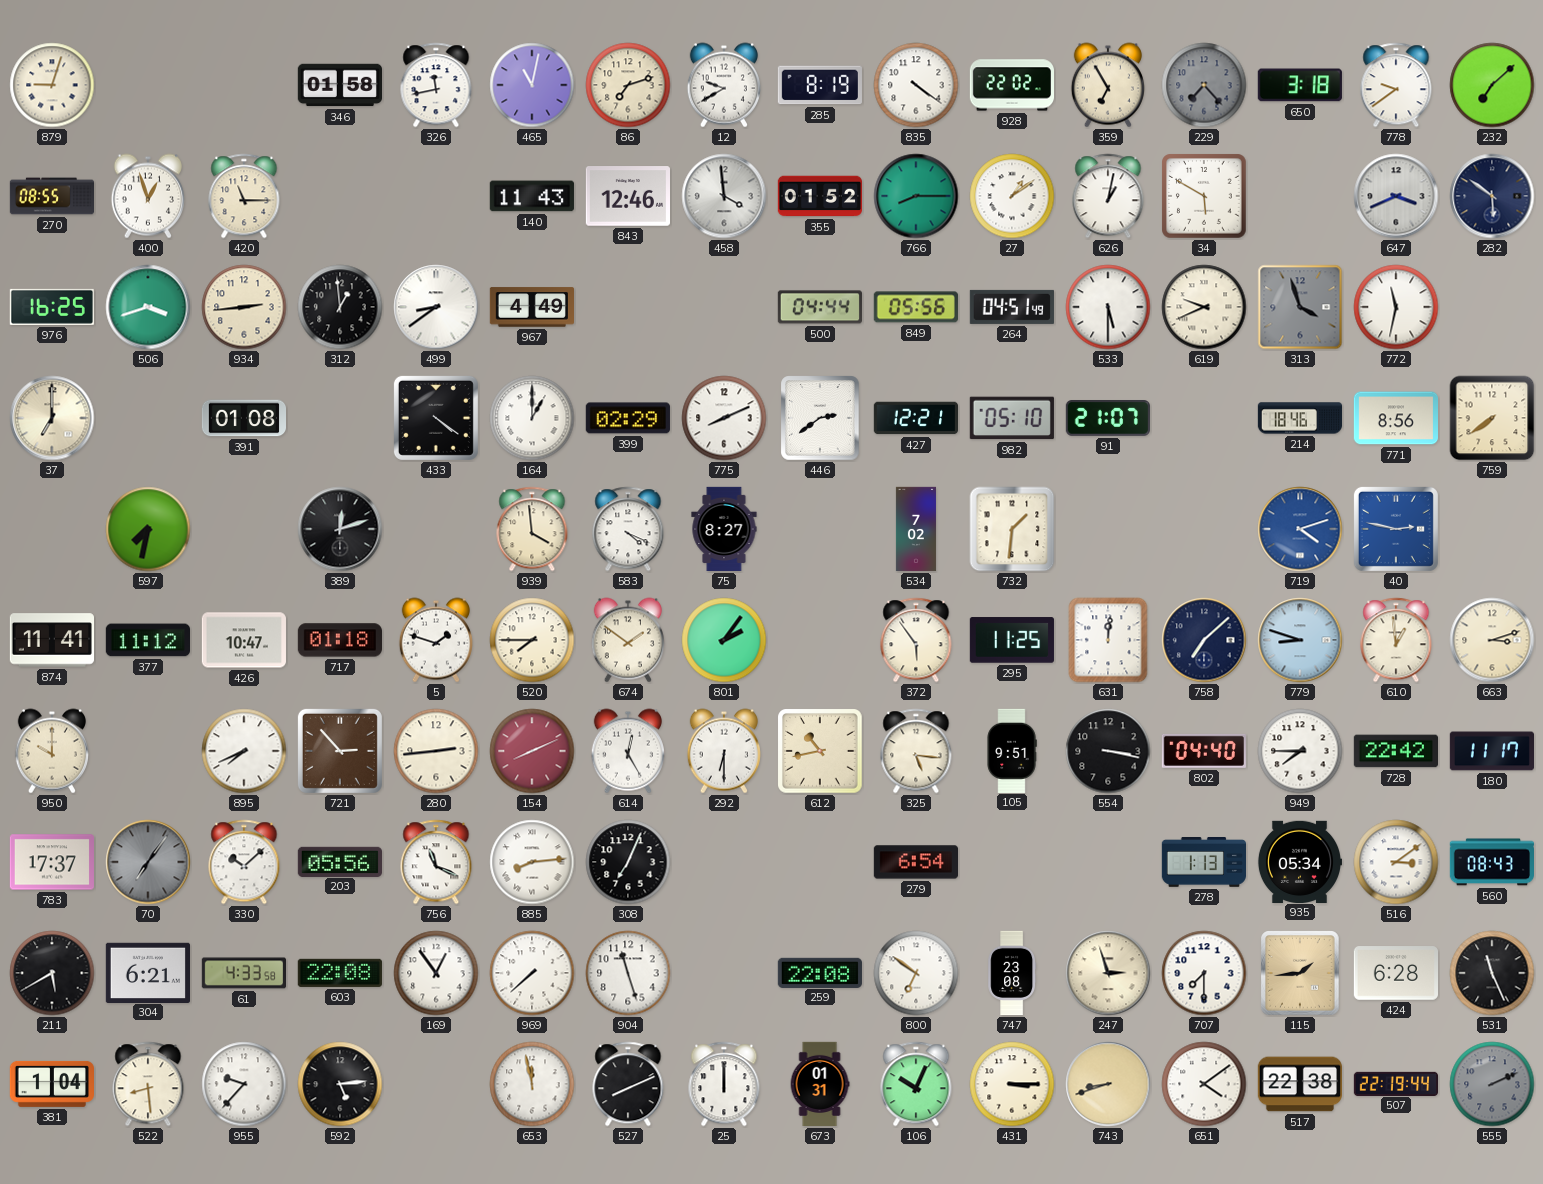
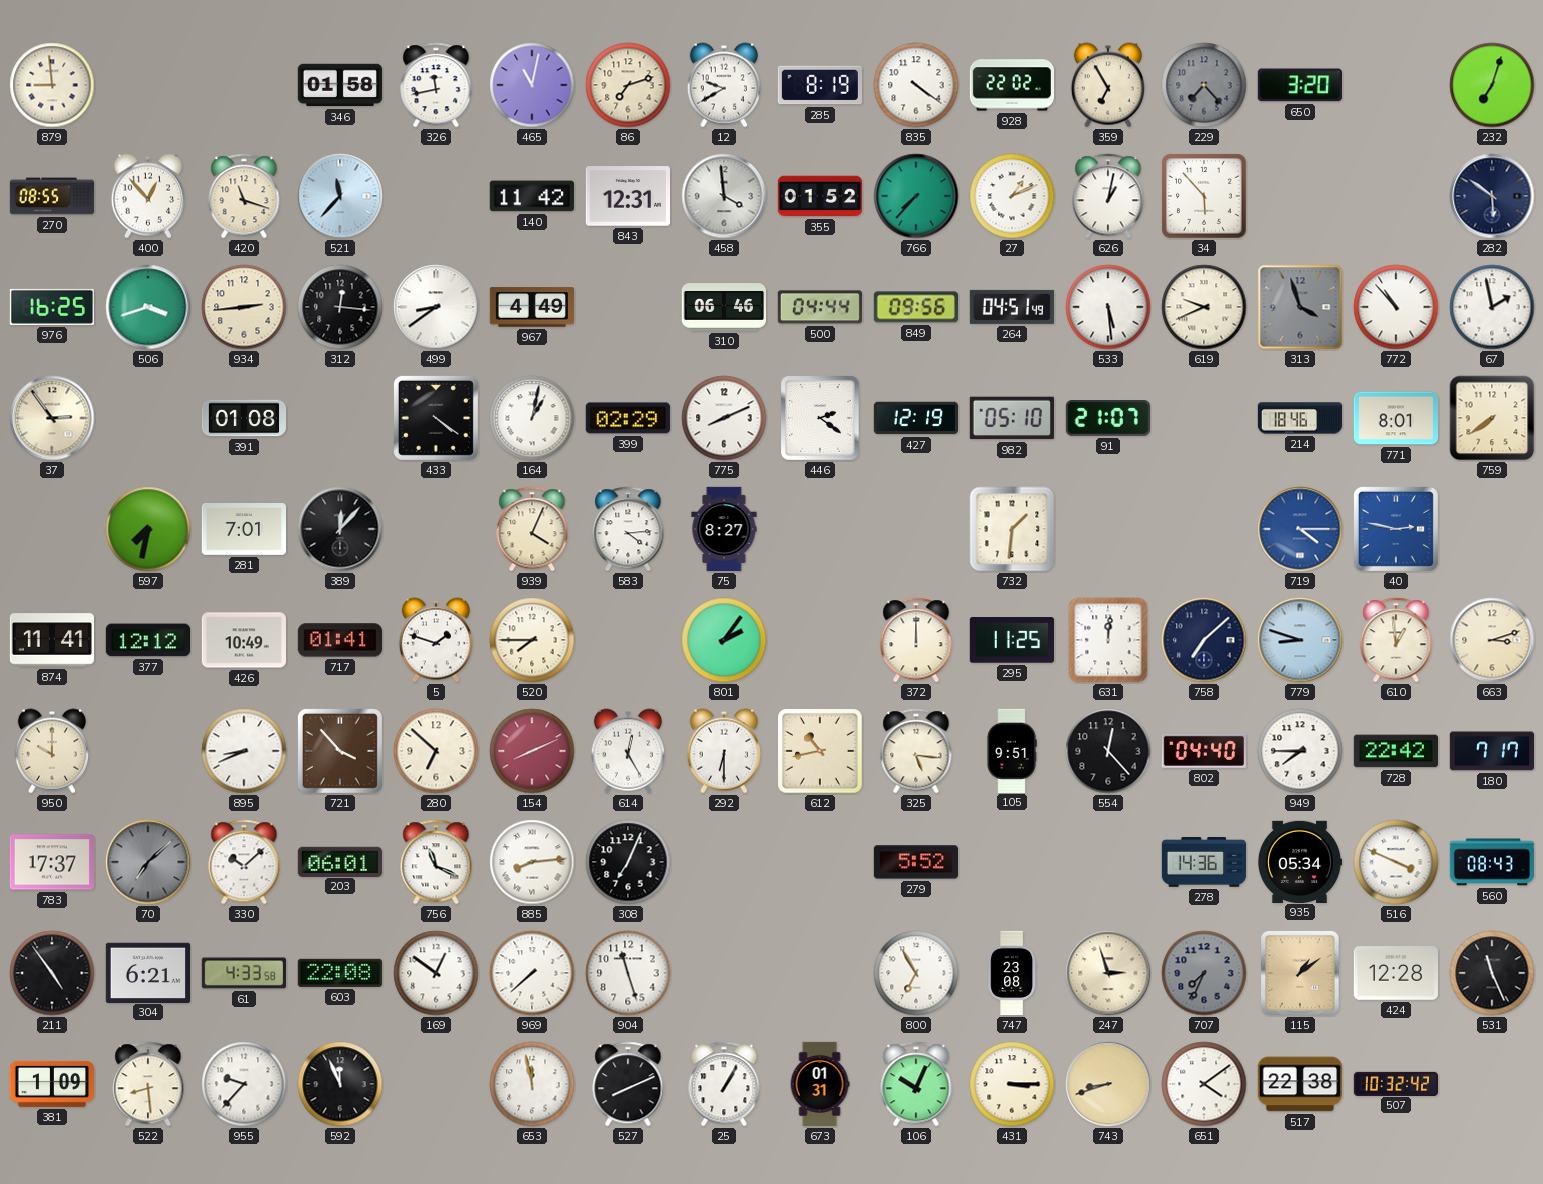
879: 9:03 -> 8:59 (52, 85)
650: 3:18 -> 3:20 (1300, 85)
778: 9:39 -> none (1396, 85)
232: 7:08 -> 7:03 (1492, 85)
400: 12:57 -> 12:53 (148, 196)
420: 11:15 -> 11:18 (244, 196)
521: none -> 11:37 (340, 196)
140: 11:43 -> 11:42 (532, 196)
843: 12:46 -> 12:31 (627, 196)
766: 8:15 -> 7:37 (916, 196)
27: 1:09 -> 1:11 (1012, 196)
34: 5:50 -> 5:53 (1204, 196)
647: 3:41 -> none (1396, 196)
312: 12:59 -> 12:16 (340, 307)
310: none -> 06:46 (723, 307)
849: 05:56 -> 09:56 (916, 307)
533: 5:30 -> 5:29 (1108, 307)
772: 11:32 -> 10:53 (1396, 307)
67: none -> 1:58 (1492, 307)
37: 7:00 -> 2:54 (52, 418)
164: 1:00 -> 1:02 (532, 418)
446: 2:39 -> 2:21 (820, 418)
427: 12:21 -> 12:19 (915, 418)
771: 8:56 -> 8:01 (1395, 418)
281: none -> 7:01 (243, 530)
389: 12:12 -> 12:07 (340, 529)
939: 3:59 -> 4:04 (532, 529)
583: 4:19 -> 4:14 (628, 529)
534: 7:02 -> none (916, 529)
719: 4:12 -> 4:15 (1300, 529)
377: 11:12 -> 12:12 (147, 640)
426: 10:47 -> 10:49 (244, 640)
717: 01:18 -> 01:41 (339, 640)
674: 1:51 -> none (628, 640)
372: 5:54 -> 12:00 (916, 640)
895: 7:41 -> 8:41 (244, 751)
721: 2:53 -> 3:53 (340, 751)
280: 2:44 -> 6:52 (436, 751)
554: 3:17 -> 12:23 (1108, 751)
180: 11:17 -> 7:17 (1491, 751)
70: 7:06 -> 7:08 (148, 862)
203: 05:56 -> 06:01 (339, 861)
279: 6:54 -> 5:52 (915, 862)
278: 1:13 -> 14:36 (1203, 863)
516: 3:09 -> 3:49 (1396, 862)
211: 5:40 -> 4:54 (52, 973)
169: 12:54 -> 12:51 (436, 973)
259: 22:08 -> none (820, 972)
800: 6:51 -> 6:55 (916, 973)
707: 7:30 -> 7:34 (1204, 973)
707 dial: white -> grey (1204, 973)
115: 1:44 -> 1:09 (1300, 973)
424: 6:28 -> 12:28 (1395, 973)
381: 1:04 -> 1:09 (51, 1084)
592: 5:14 -> 11:56 (340, 1084)
25: 12:00 -> 1:05 (724, 1084)
507: 22:19 -> 10:32 (1396, 1083)
555: 2:11 -> none (1492, 1084)
